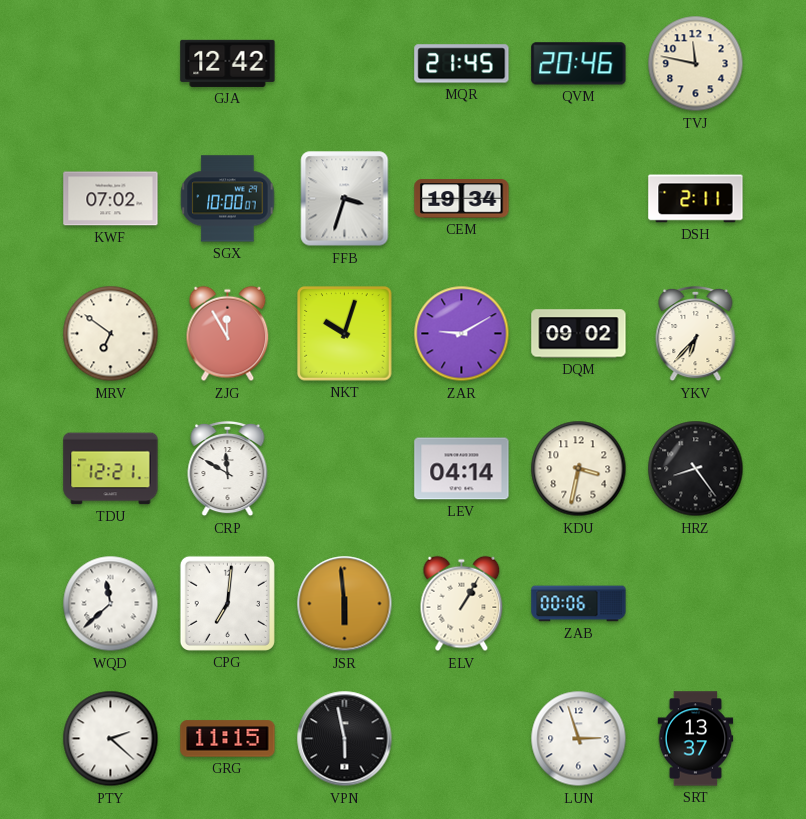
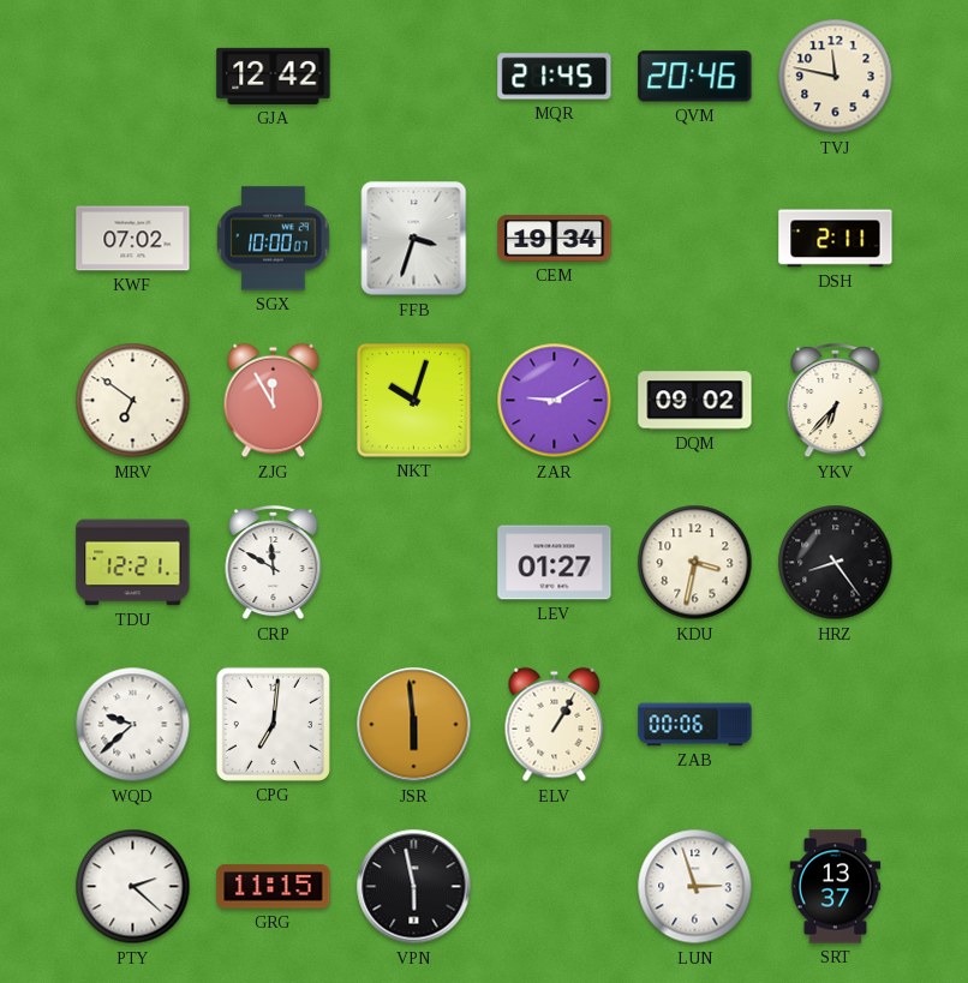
LEV: 04:14 -> 01:27 (555, 563)
WQD: 11:38 -> 9:38 (133, 725)
